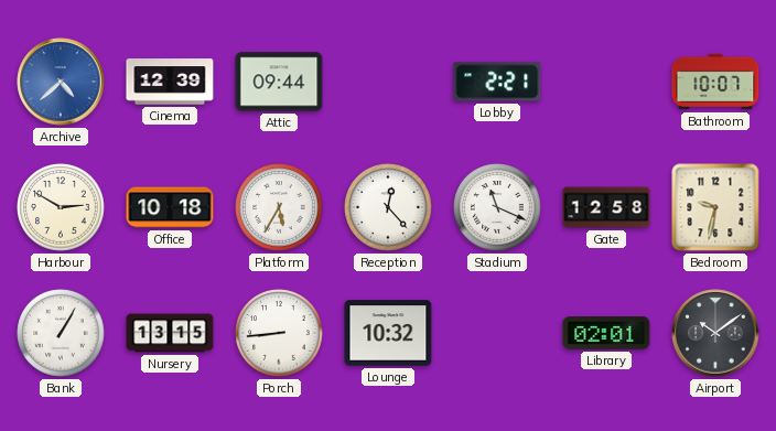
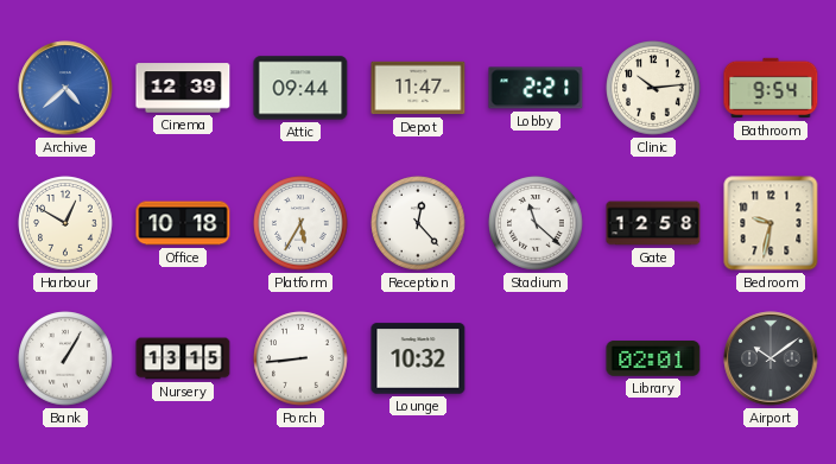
Depot: none -> 11:47 (418, 88)
Clinic: none -> 10:14 (653, 88)
Bathroom: 10:07 -> 9:54 (771, 88)
Harbour: 2:50 -> 12:50 (65, 223)
Stadium: 11:19 -> 11:22 (536, 223)
